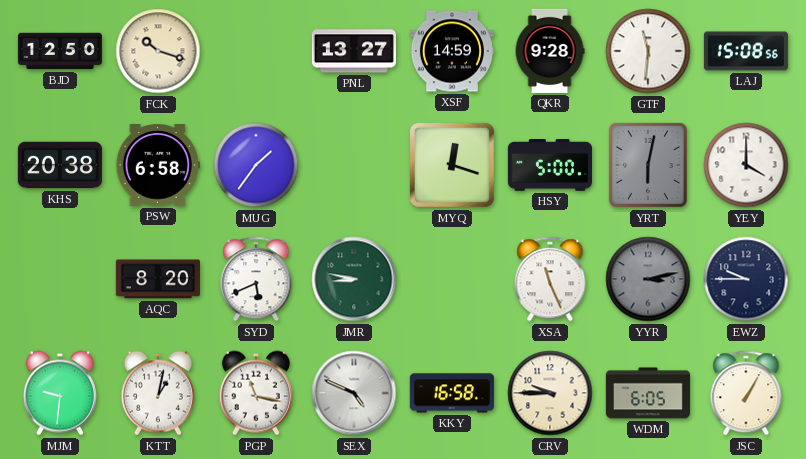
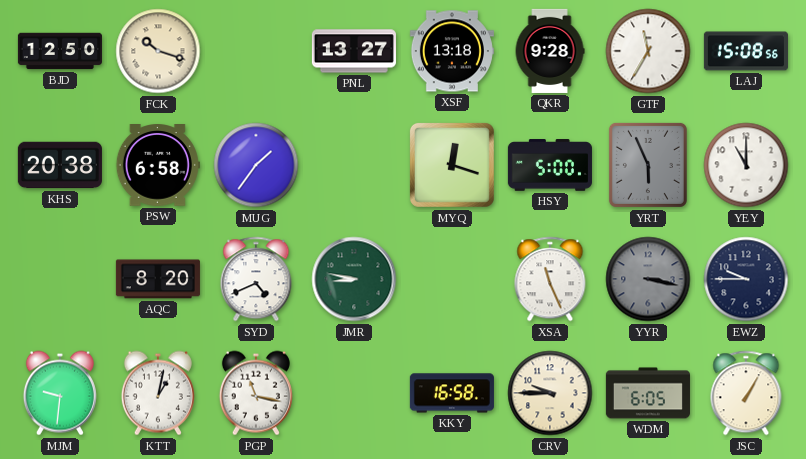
XSF: 14:59 -> 13:18 (452, 51)
GTF: 11:31 -> 11:35 (648, 51)
YRT: 6:02 -> 5:56 (648, 165)
YEY: 4:00 -> 11:00 (746, 165)
SYD: 5:41 -> 4:41 (256, 279)
YYR: 3:13 -> 3:17 (648, 279)
SEX: 4:49 -> none (354, 393)
